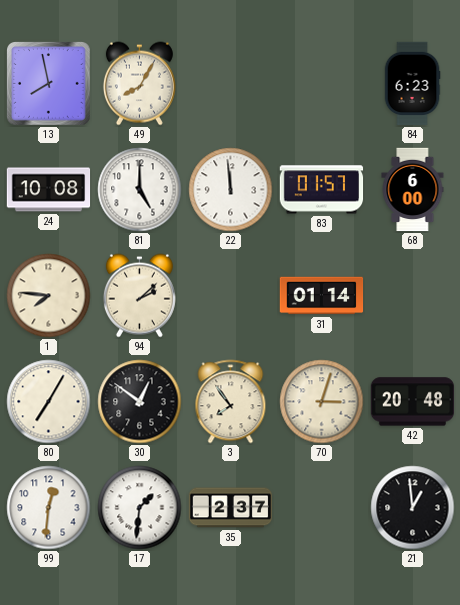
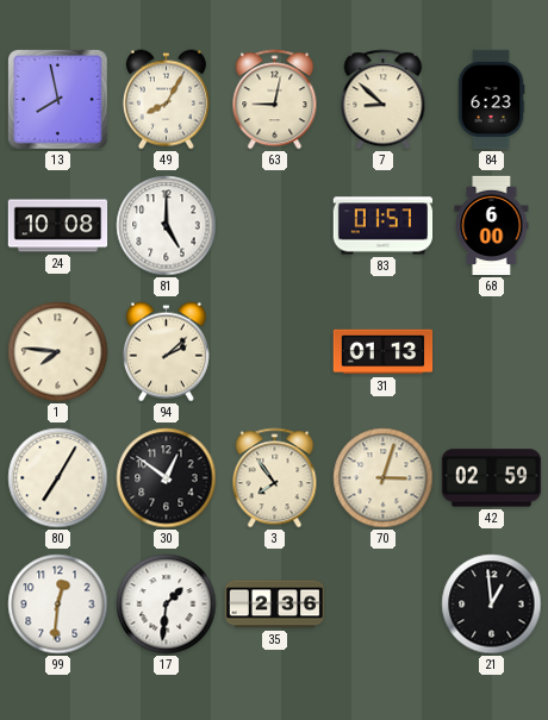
63: none -> 9:02 (275, 100)
7: none -> 8:52 (384, 100)
22: 11:59 -> none (231, 190)
31: 01:14 -> 01:13 (384, 352)
42: 20:48 -> 02:59 (492, 478)
35: 2:37 -> 2:36 (275, 605)
